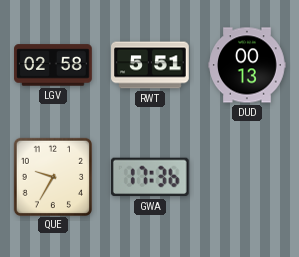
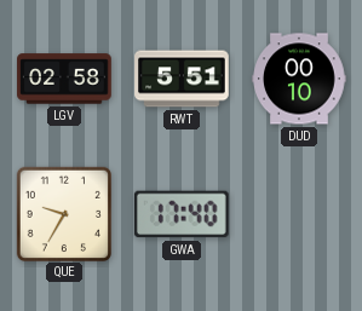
DUD: 00:13 -> 00:10 (299, 79)
GWA: 17:36 -> 17:40 (182, 214)
